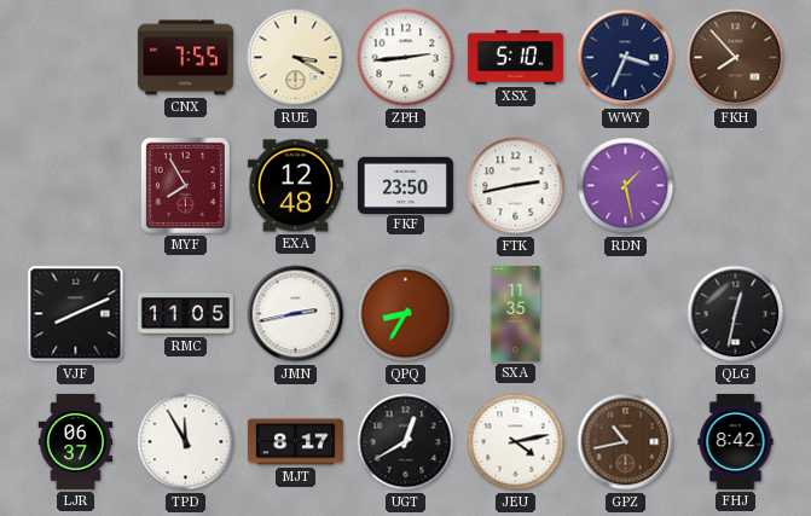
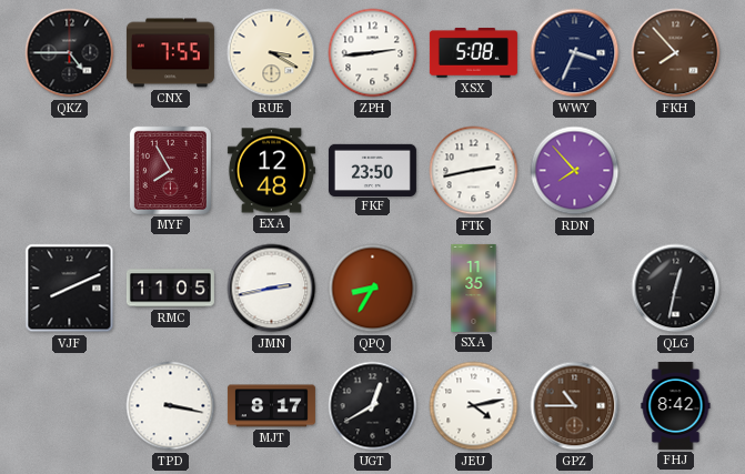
QKZ: none -> 4:45 (70, 53)
XSX: 5:10 -> 5:08 (473, 53)
RDN: 1:28 -> 7:53 (575, 171)
LJR: 06:37 -> none (76, 441)
TPD: 11:55 -> 3:17 (171, 406)
GPZ: 10:43 -> 10:45 (575, 406)
